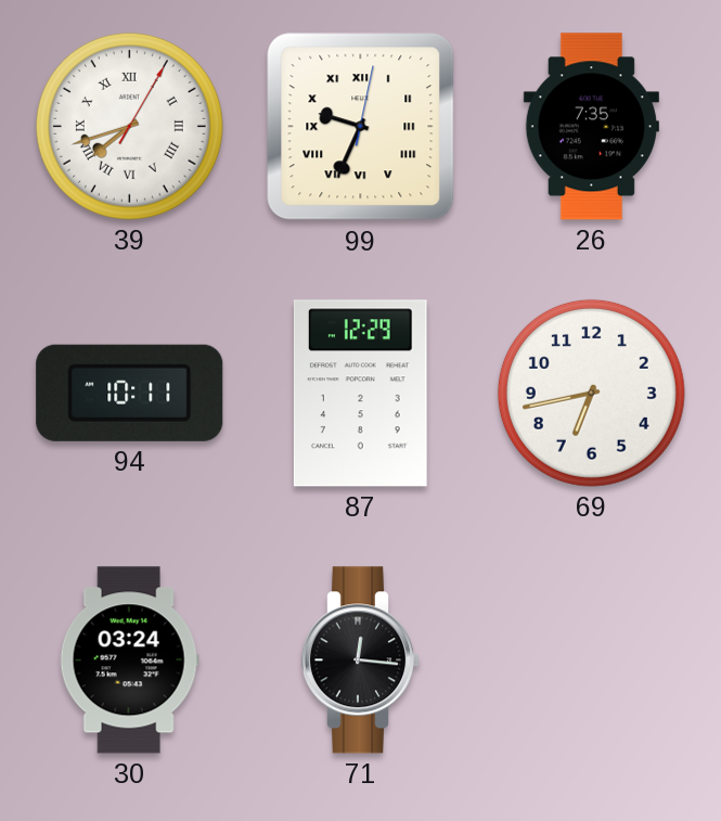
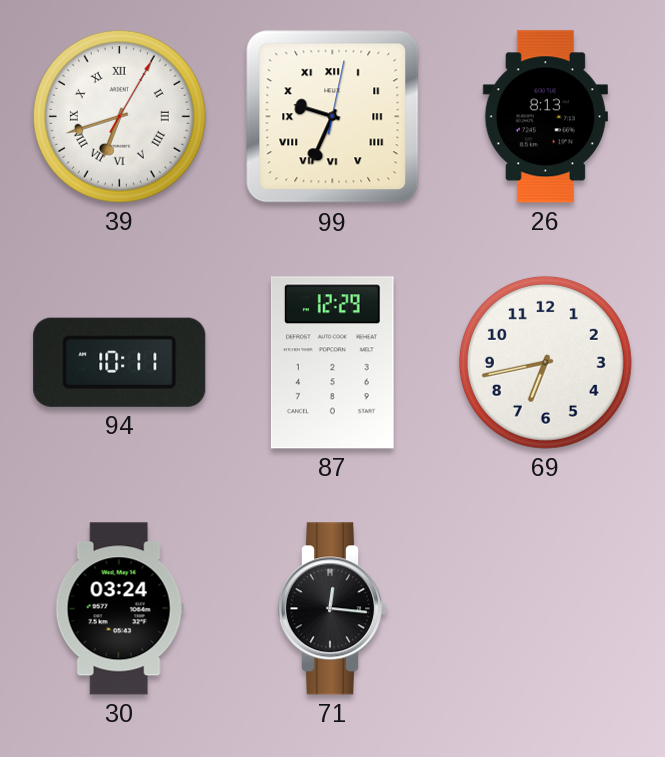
39: 7:42 -> 6:42 (119, 116)
26: 7:35 -> 8:13 (545, 117)
